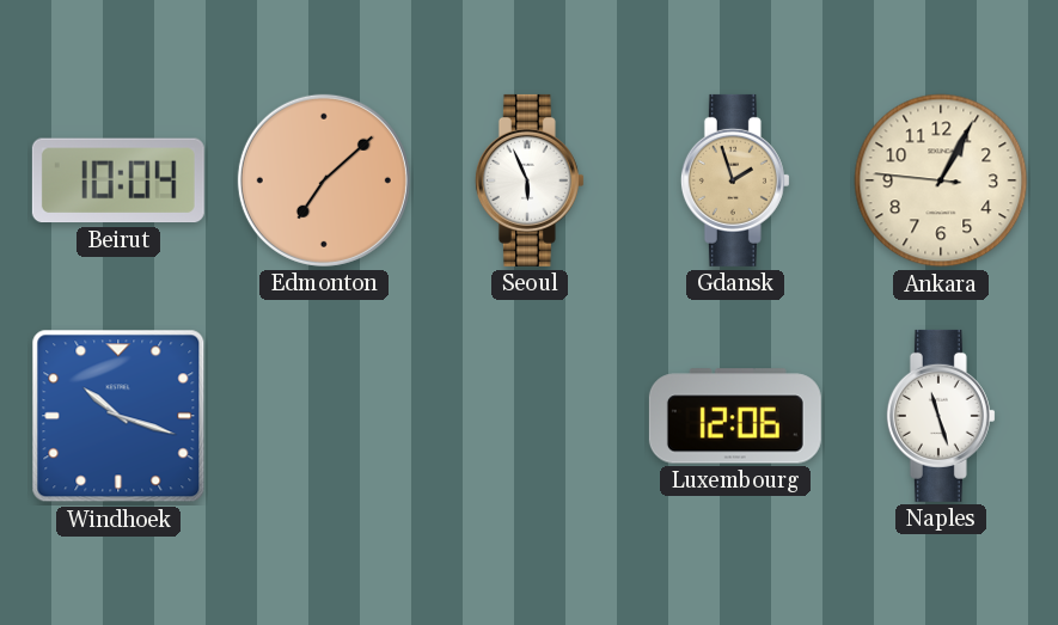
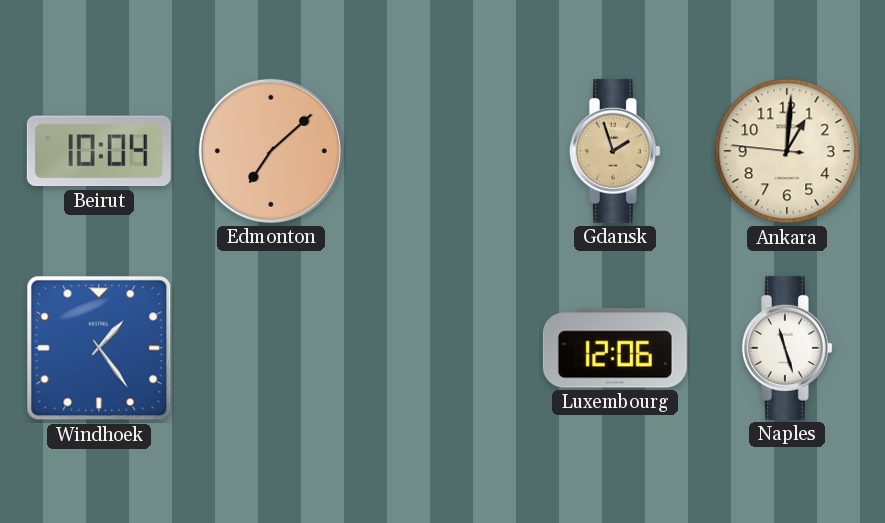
Seoul: 5:56 -> none (530, 180)
Ankara: 1:04 -> 1:00 (787, 151)
Windhoek: 10:18 -> 1:24 (99, 348)
